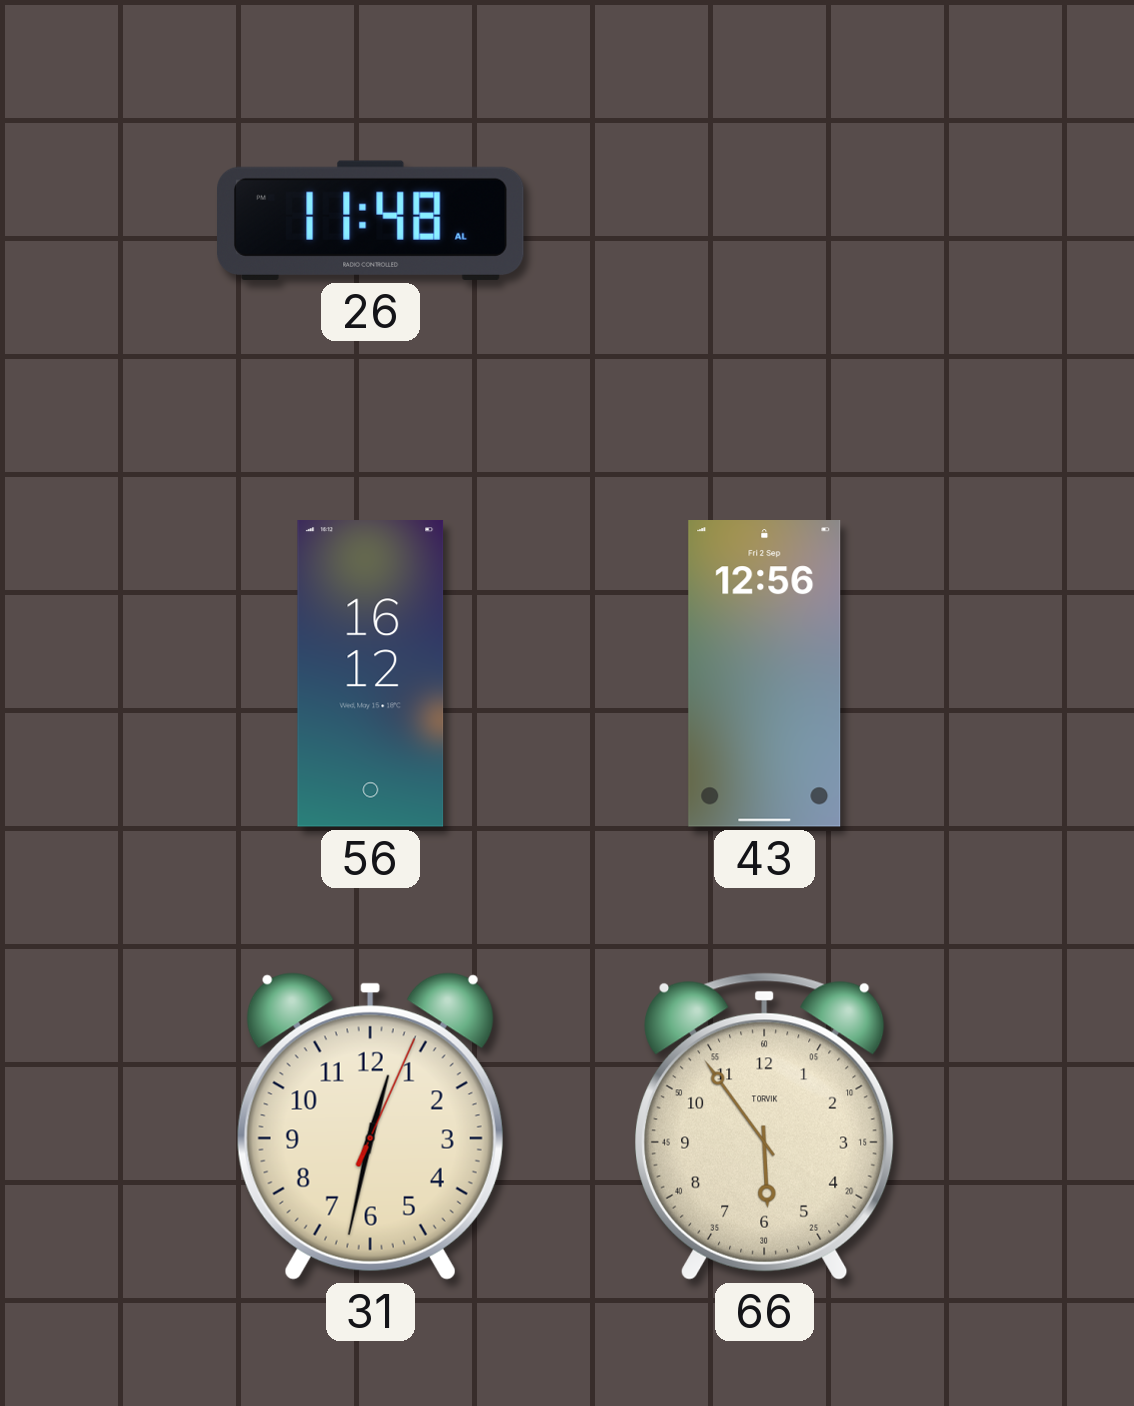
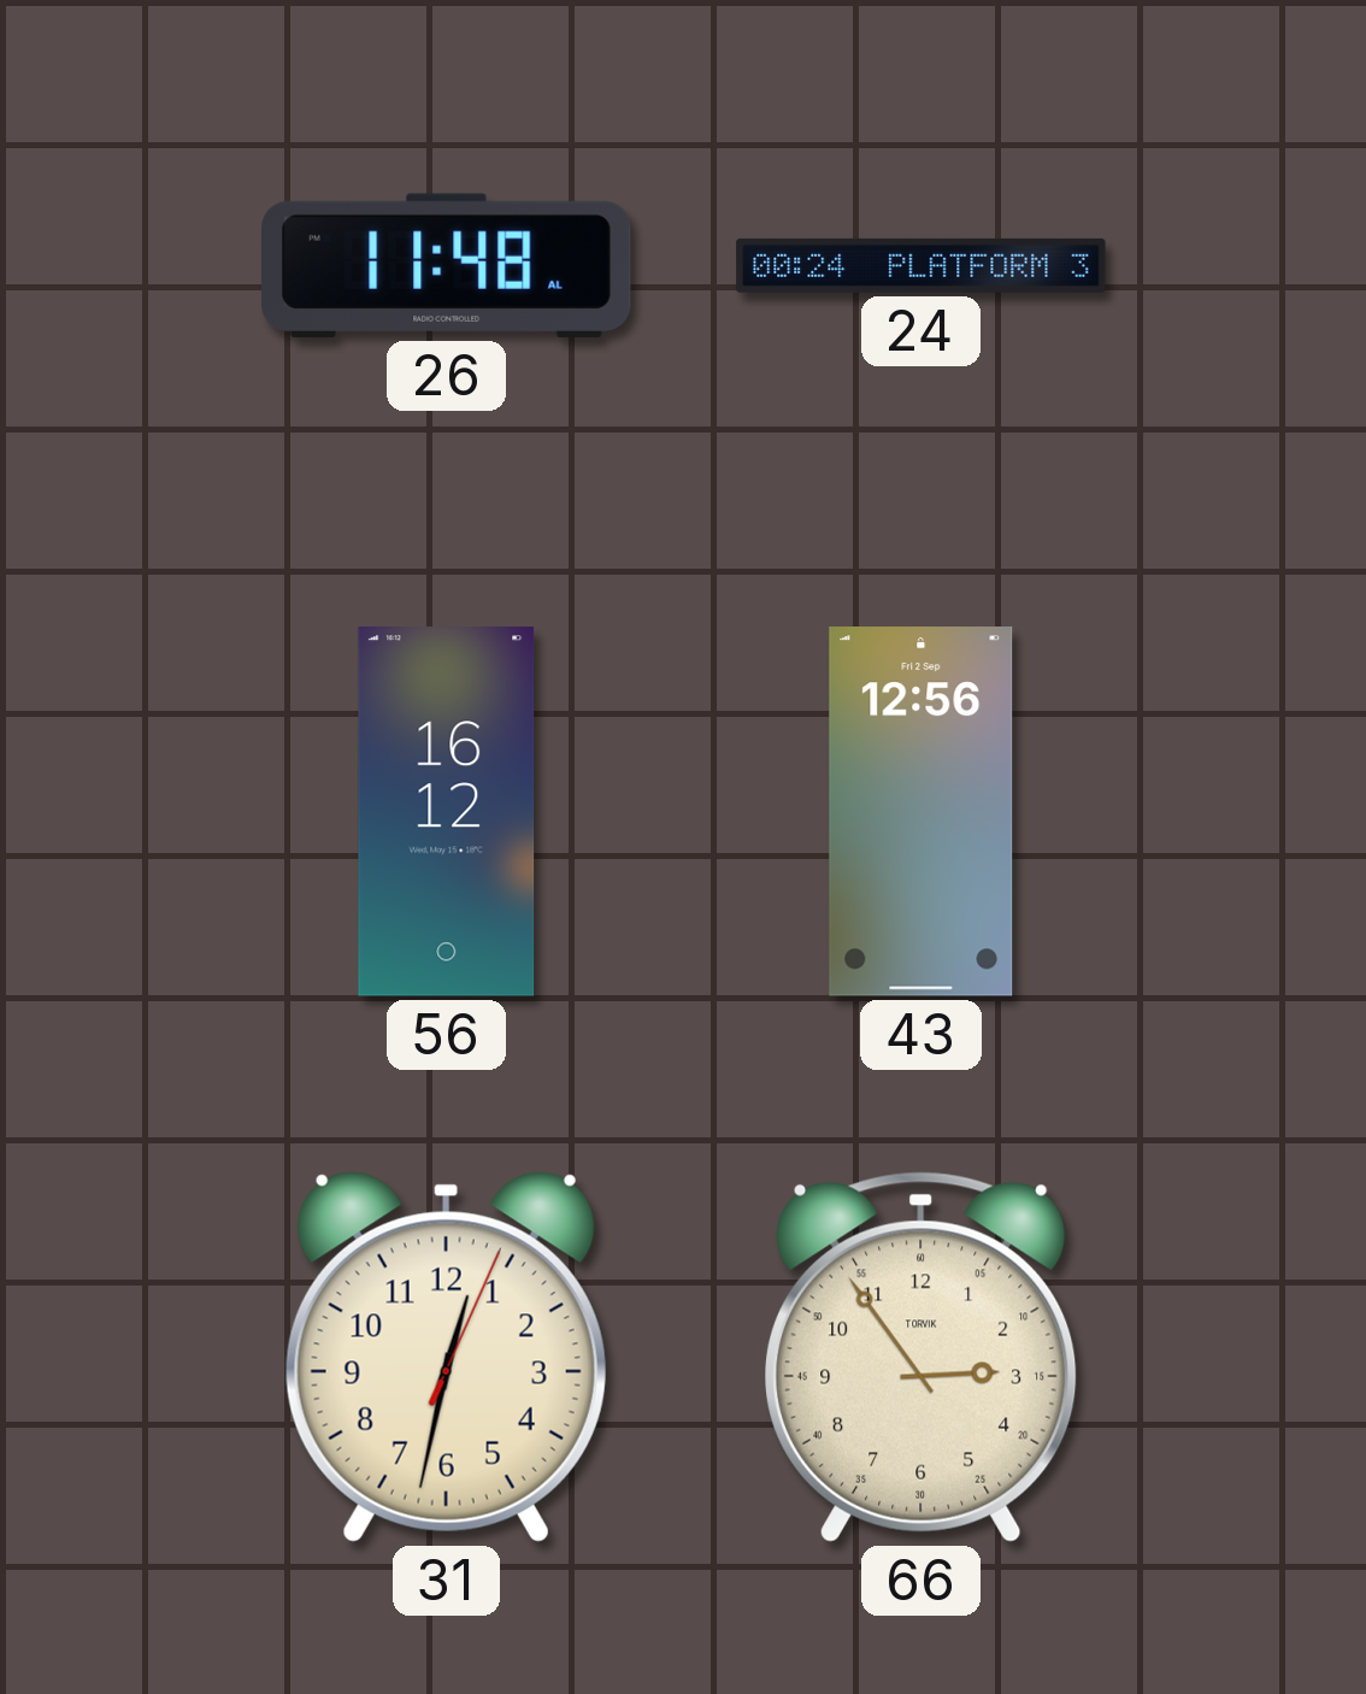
24: none -> 00:24 (922, 265)
66: 5:54 -> 2:54 (922, 1357)
